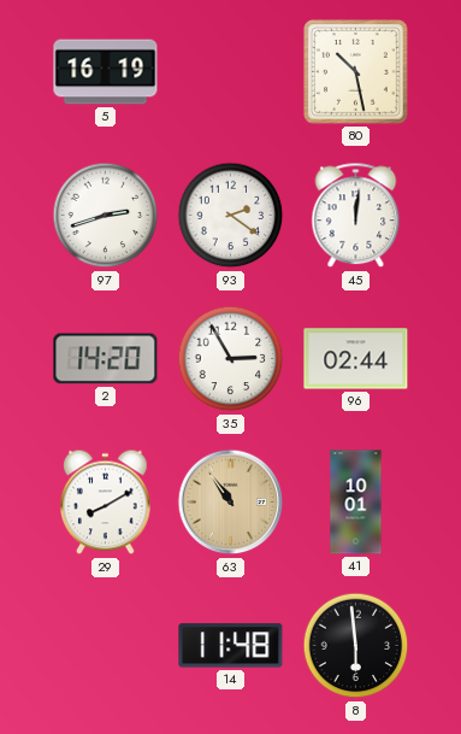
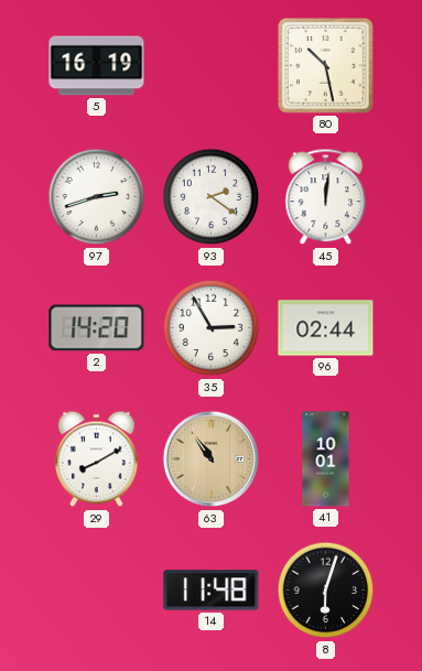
8: 5:59 -> 6:03 (326, 591)
